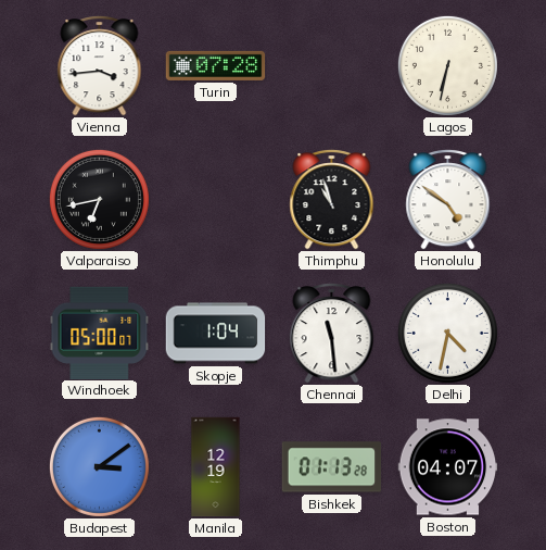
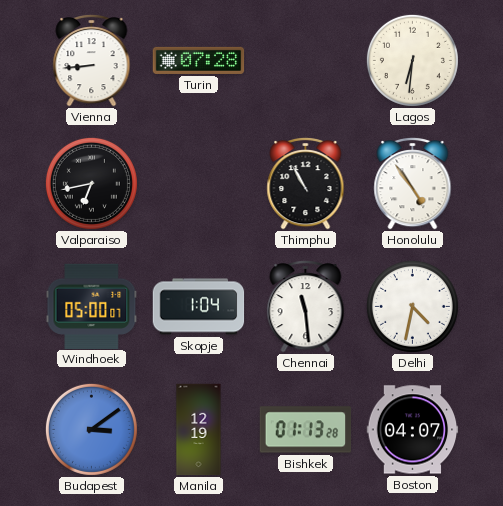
Vienna: 3:44 -> 8:44 (92, 61)
Lagos: 6:32 -> 6:31 (412, 60)
Thimphu: 10:57 -> 10:55 (306, 184)
Honolulu: 4:51 -> 4:54 (413, 184)
